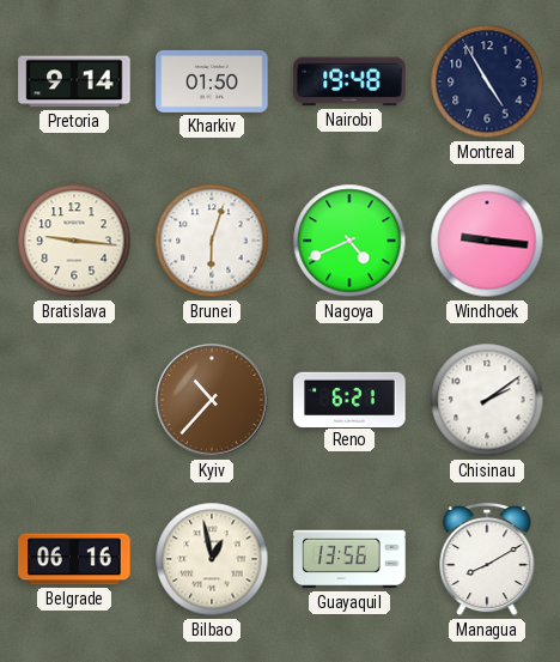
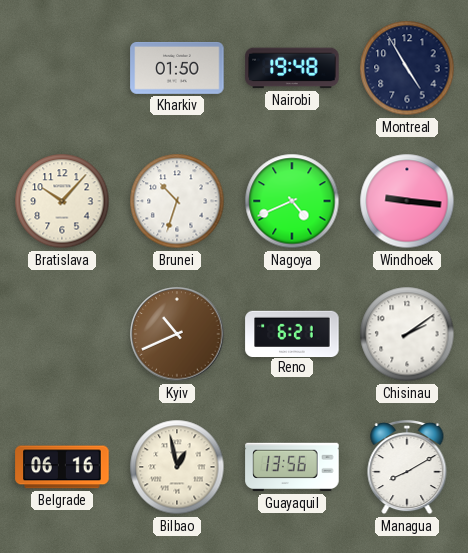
Pretoria: 9:14 -> none (74, 81)
Bratislava: 9:16 -> 10:07 (62, 201)
Brunei: 6:03 -> 10:33 (177, 201)
Kyiv: 10:37 -> 10:41 (177, 334)
